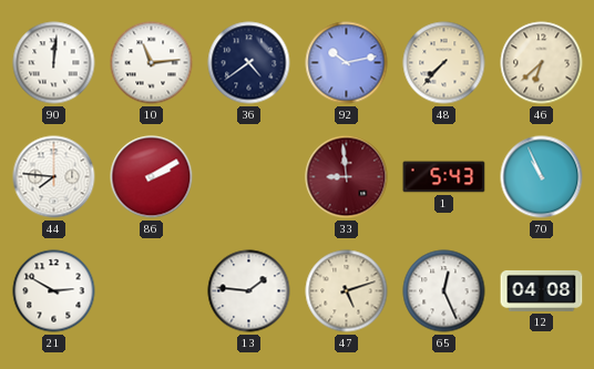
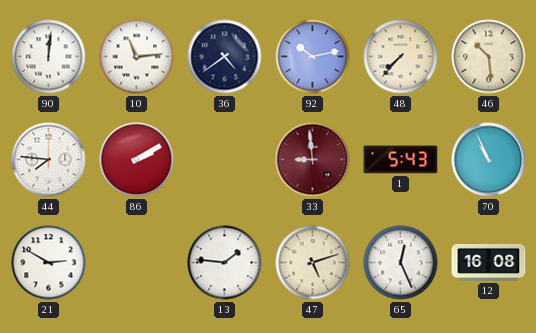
46: 6:38 -> 10:29 (489, 57)
12: 04:08 -> 16:08 (489, 262)
